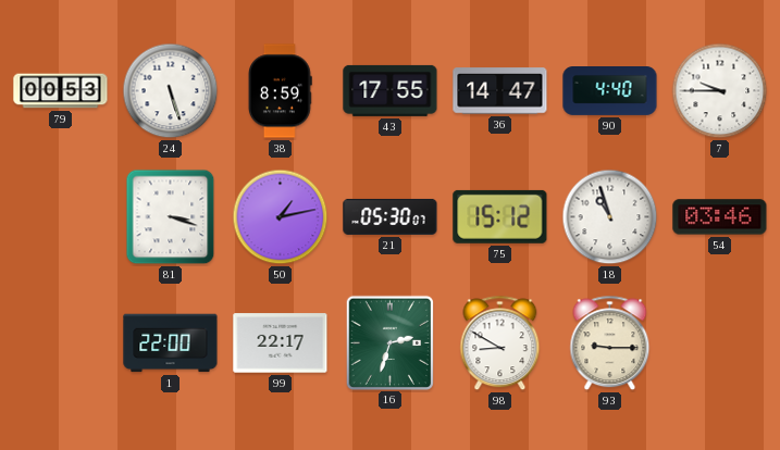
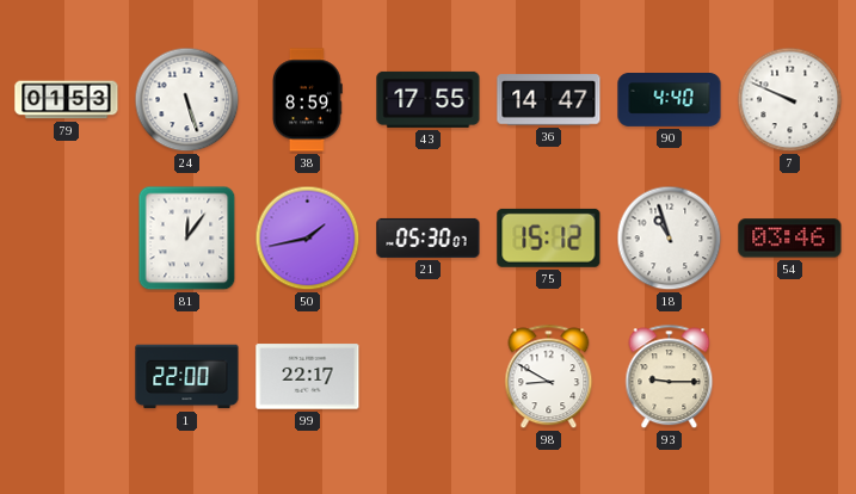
79: 00:53 -> 01:53 (67, 100)
7: 9:45 -> 9:49 (790, 100)
81: 3:18 -> 12:06 (187, 239)
50: 1:13 -> 1:43 (308, 239)
16: 2:33 -> none (389, 342)
